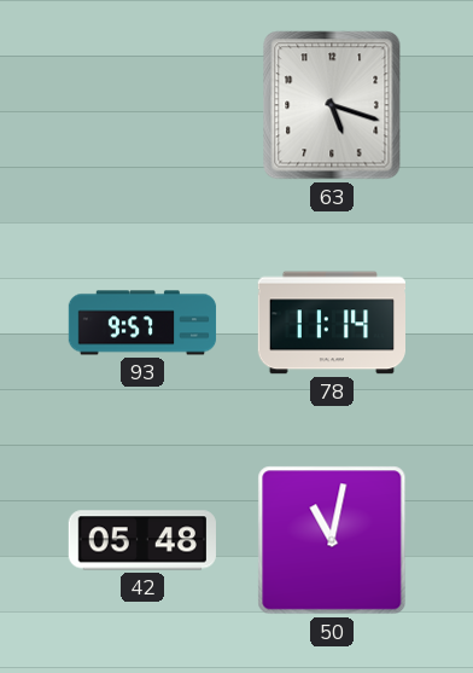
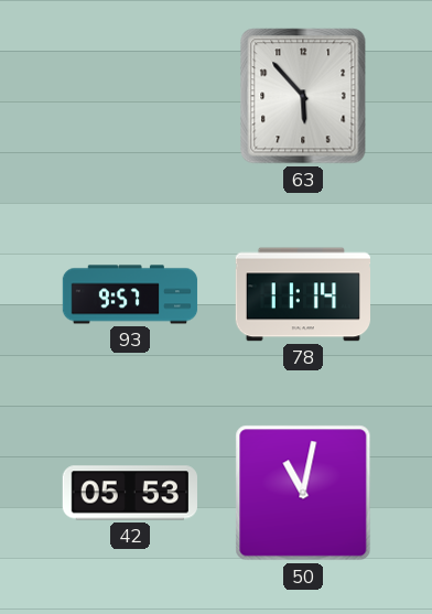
63: 5:18 -> 5:53 (303, 96)
42: 05:48 -> 05:53 (130, 493)
